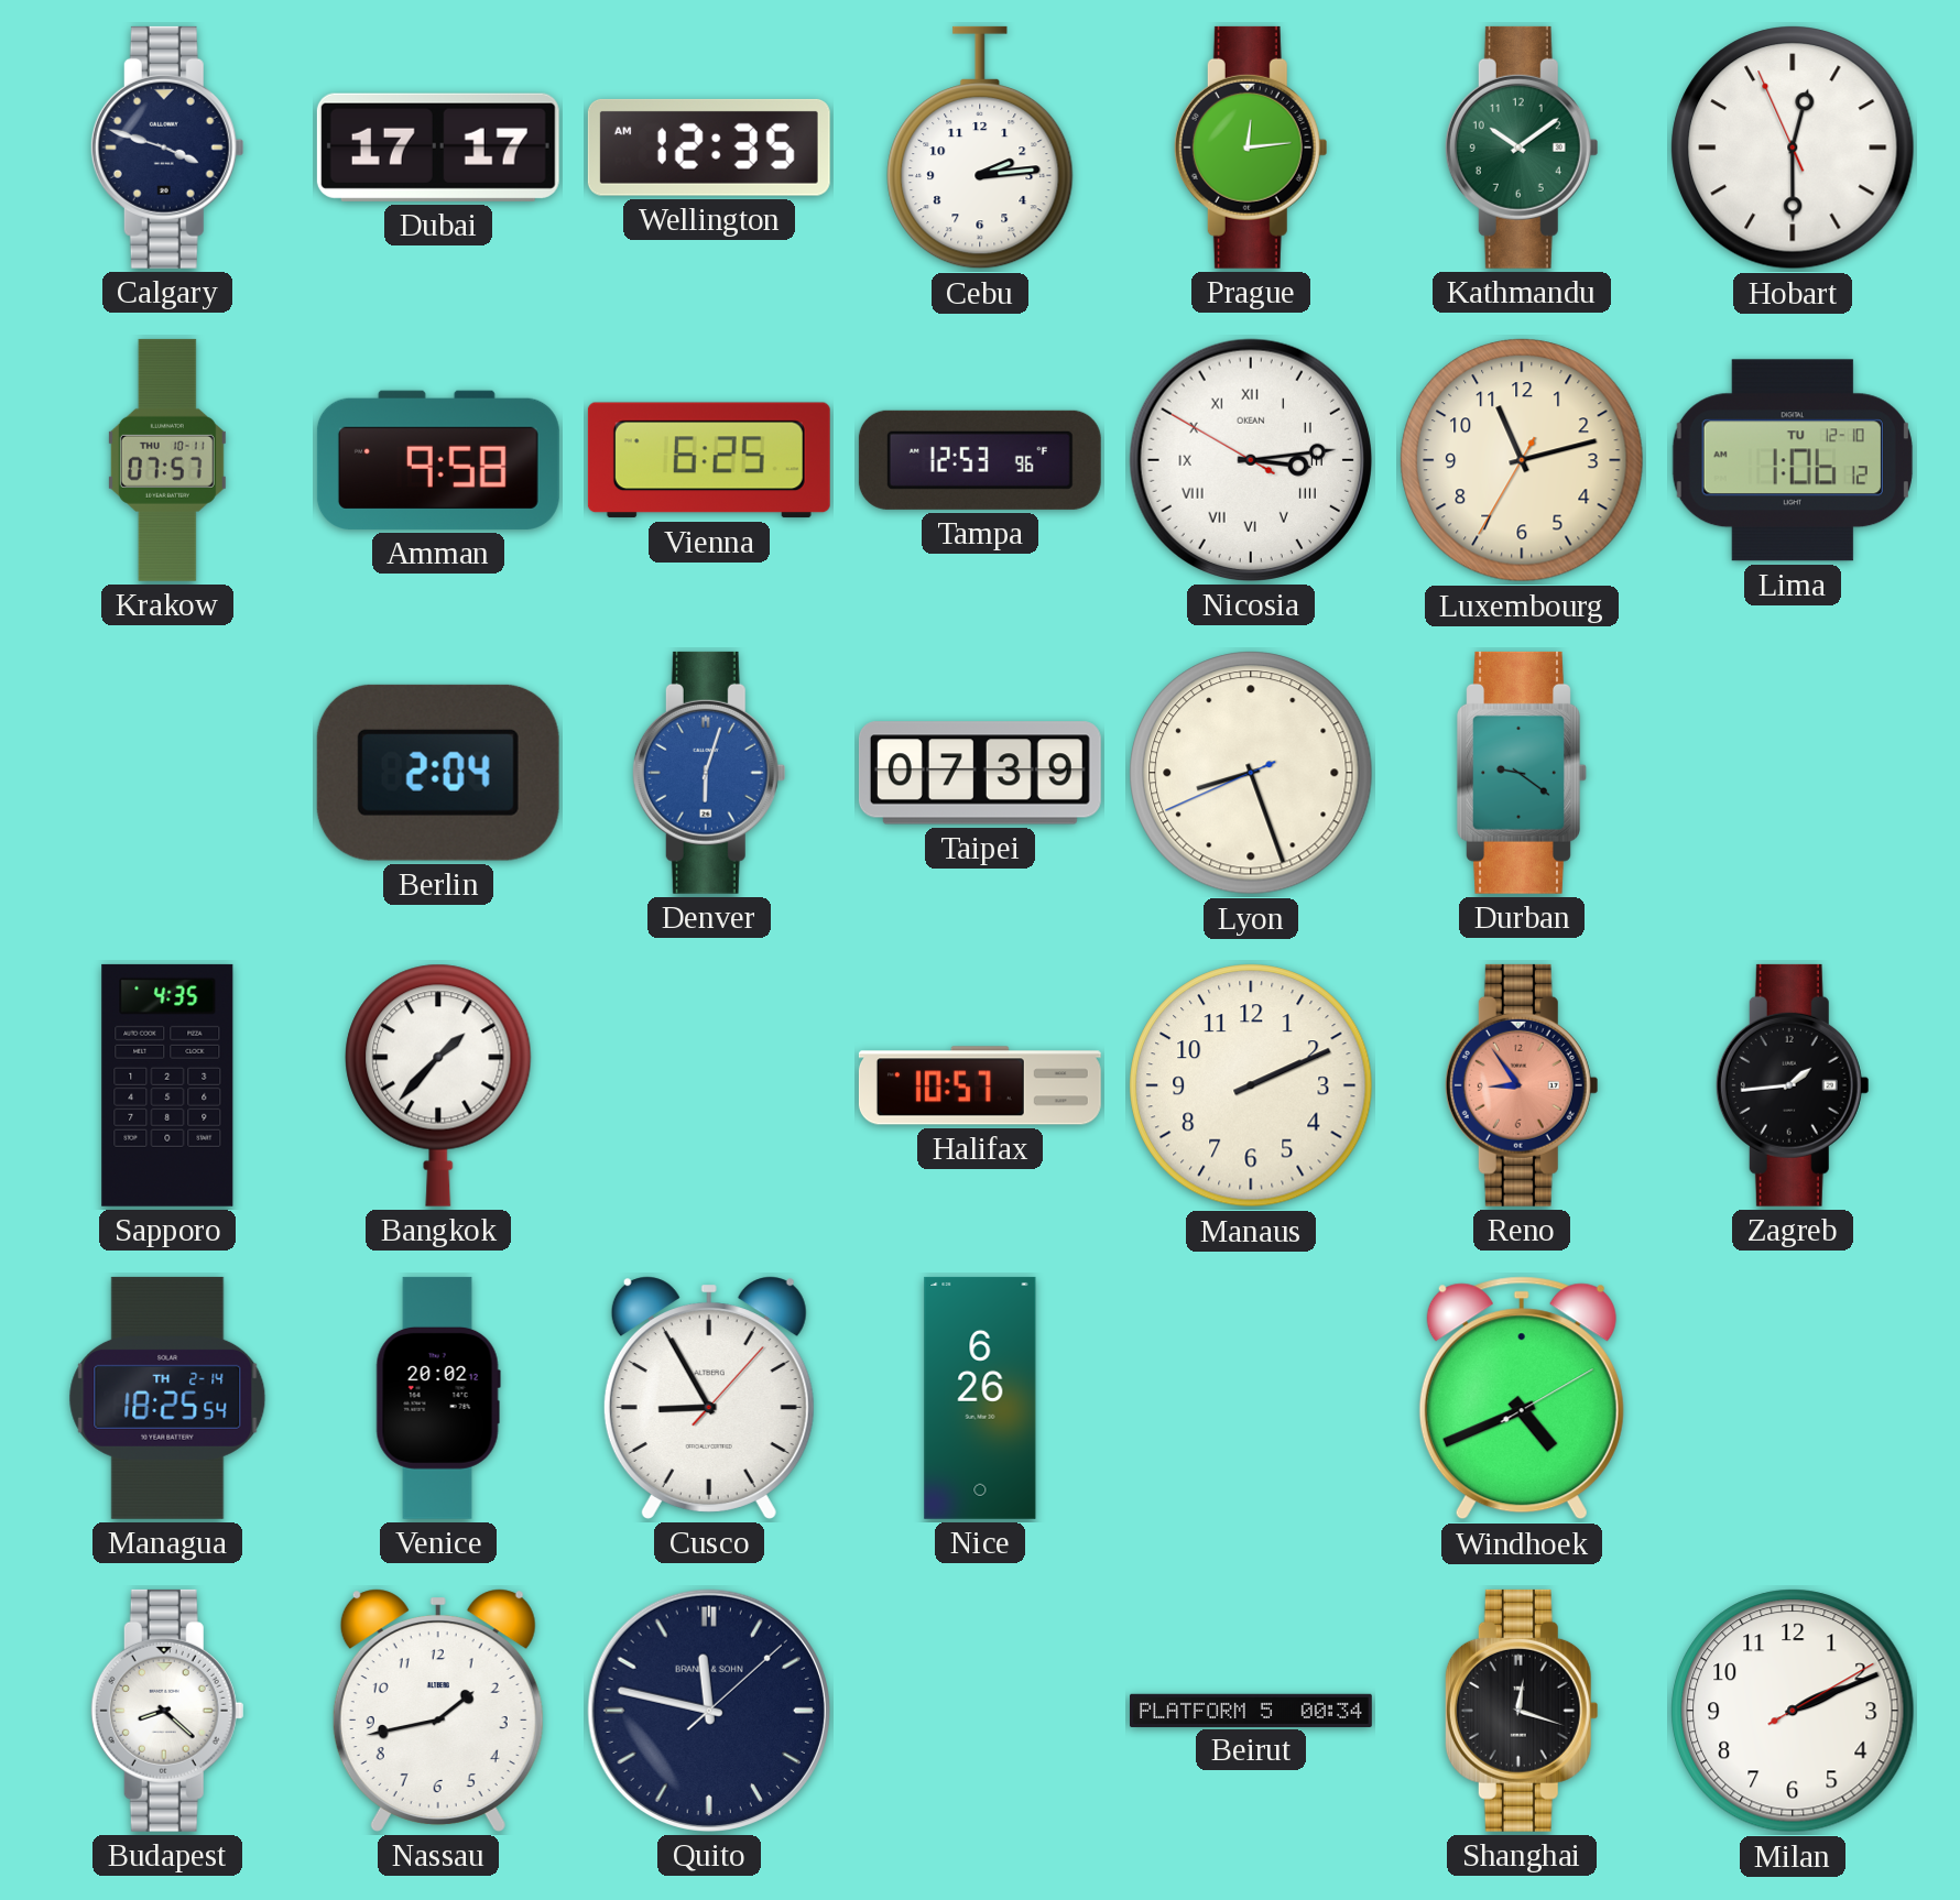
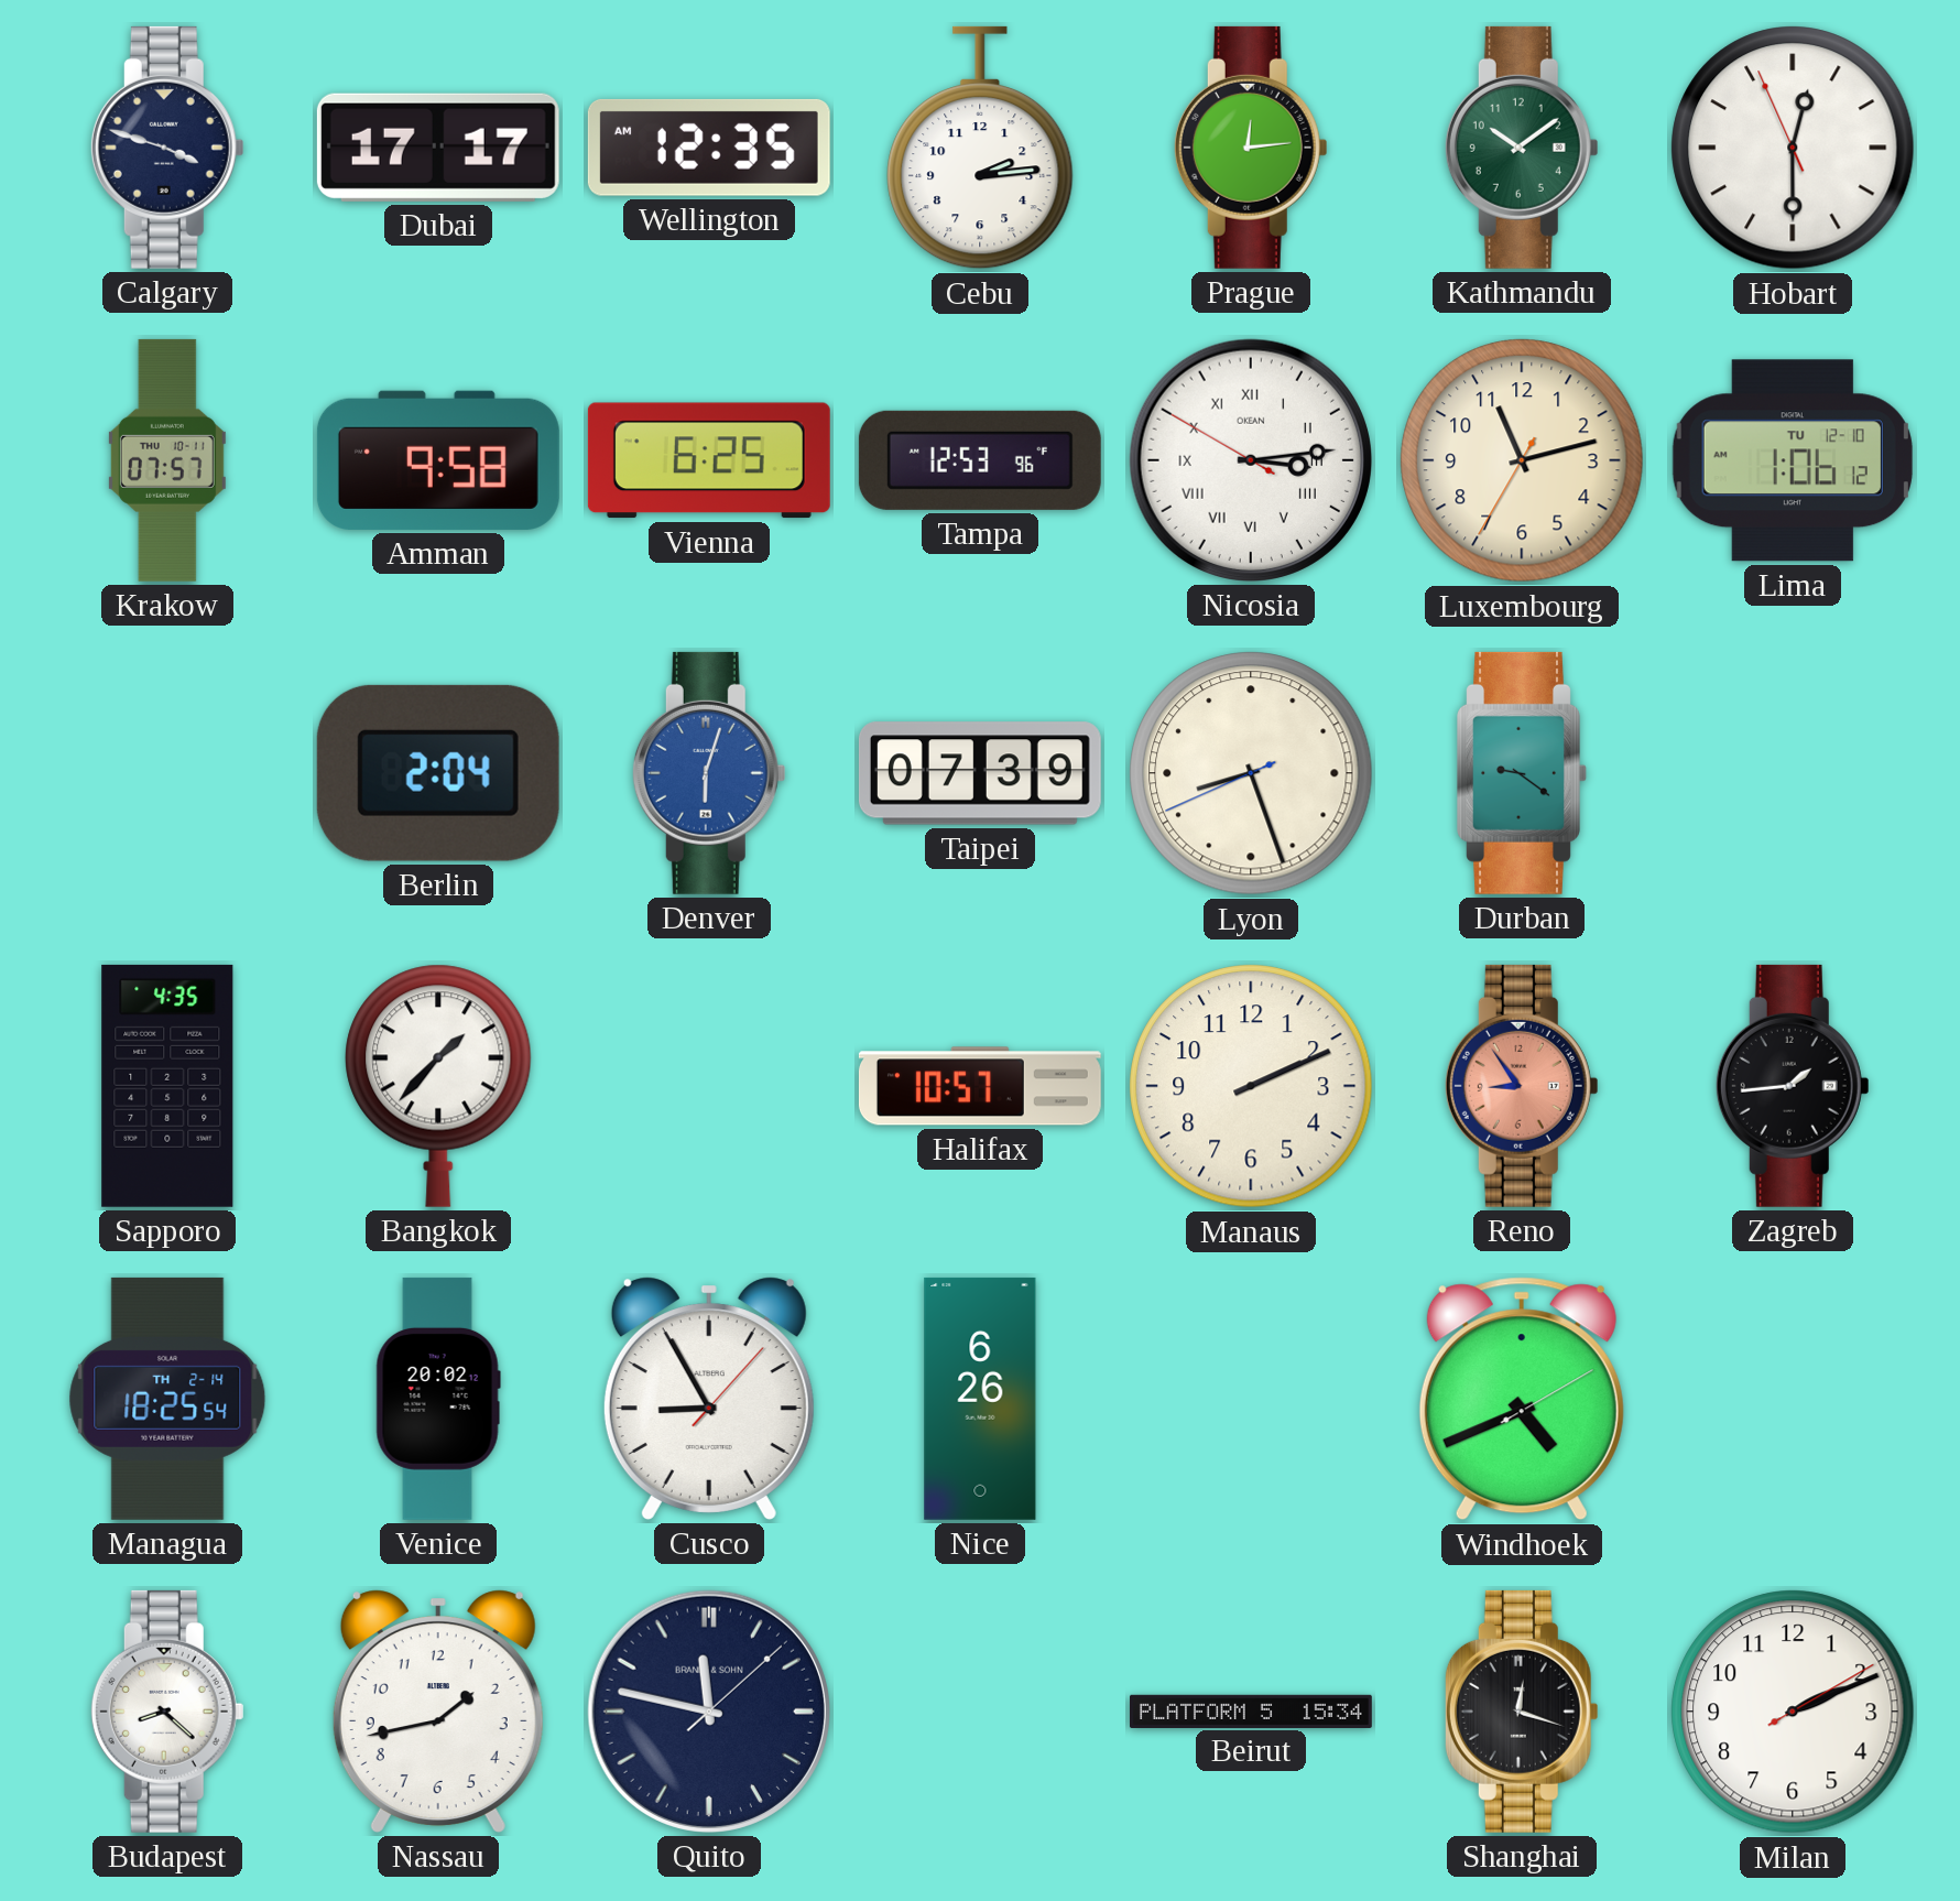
Beirut: 00:34 -> 15:34 (1251, 1710)
